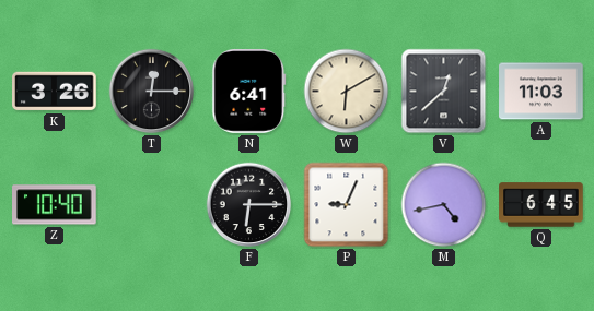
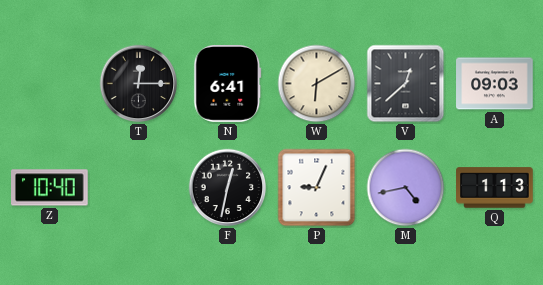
K: 3:26 -> none (55, 92)
A: 11:03 -> 09:03 (495, 84)
F: 6:15 -> 12:32 (228, 188)
Q: 6:45 -> 1:13 (495, 188)
